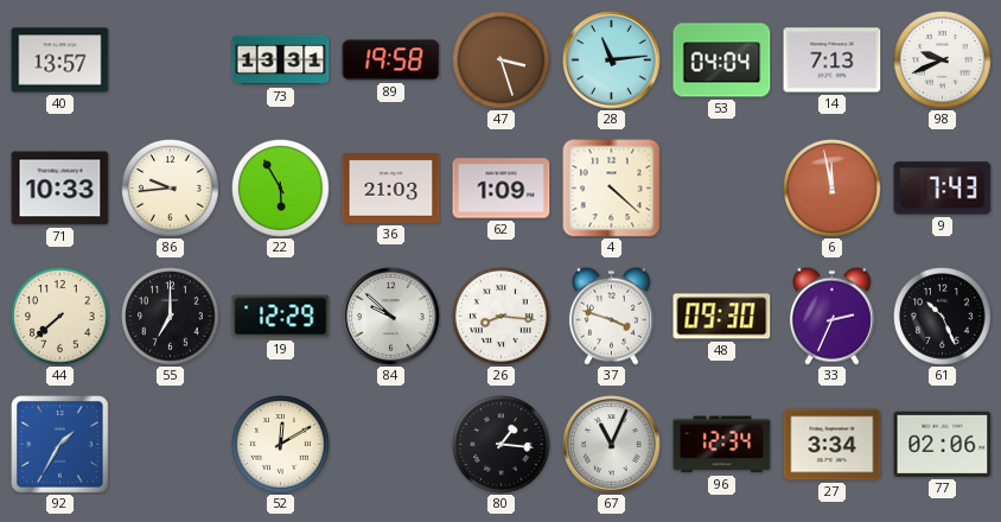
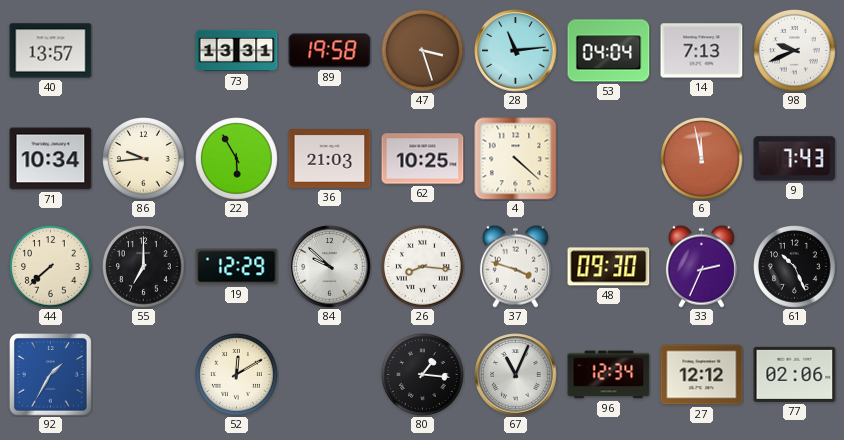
71: 10:33 -> 10:34 (51, 159)
62: 1:09 -> 10:25 (423, 159)
27: 3:34 -> 12:12 (702, 375)
